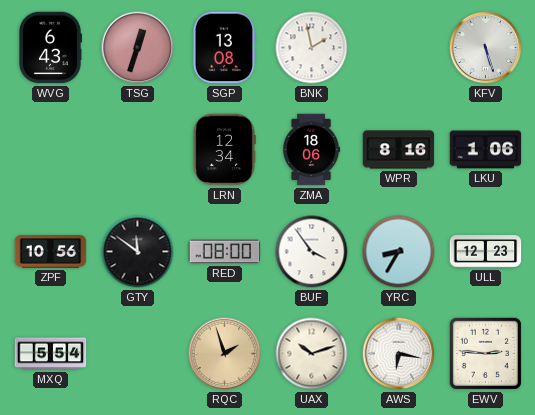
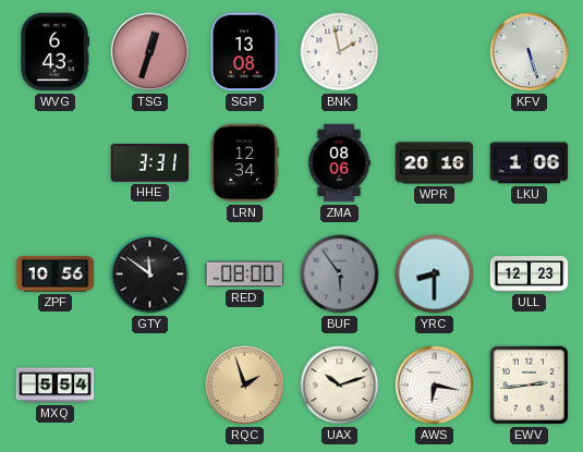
HHE: none -> 3:31 (150, 163)
ZMA: 18:06 -> 08:06 (340, 163)
WPR: 8:16 -> 20:16 (435, 163)
BUF: 3:54 -> 5:54 (340, 274)
BUF dial: white -> grey (340, 274)
YRC: 8:35 -> 8:30 (435, 274)
EWV: 2:46 -> 2:44 (529, 384)
